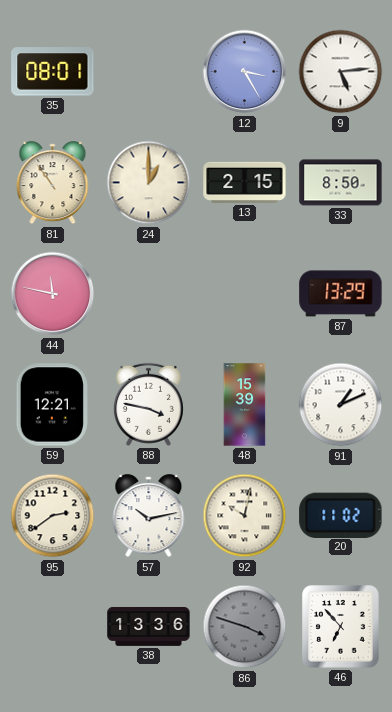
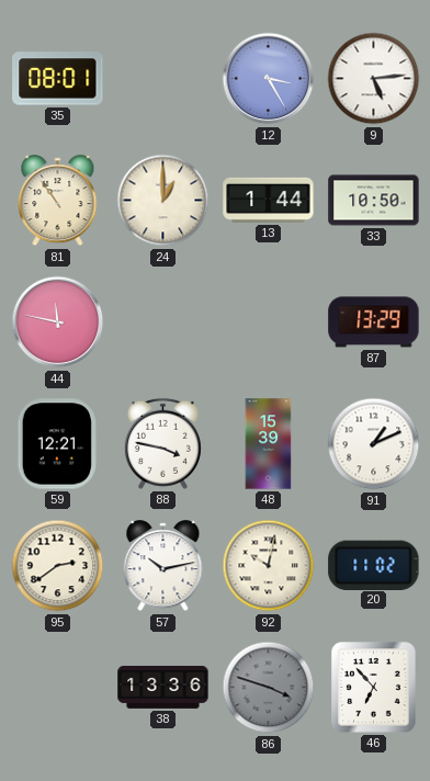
13: 2:15 -> 1:44 (269, 200)
33: 8:50 -> 10:50 (374, 201)
